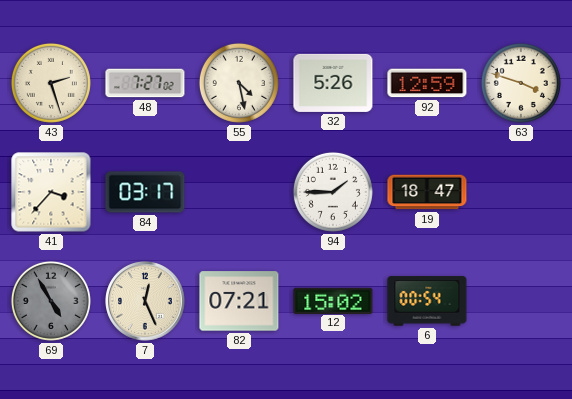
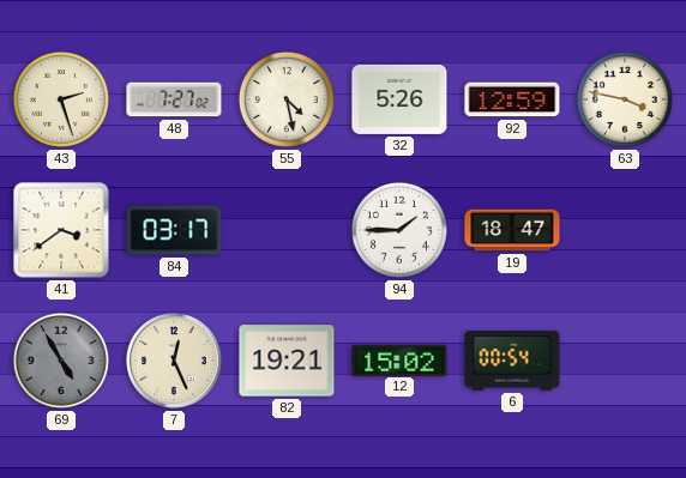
63: 3:48 -> 3:47 (625, 99)
41: 3:37 -> 3:39 (61, 230)
82: 07:21 -> 19:21 (287, 361)
